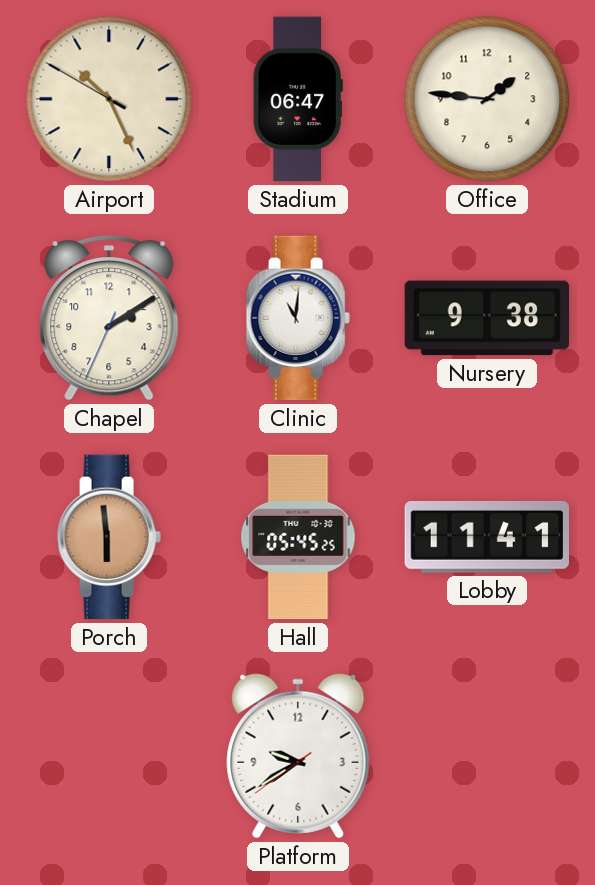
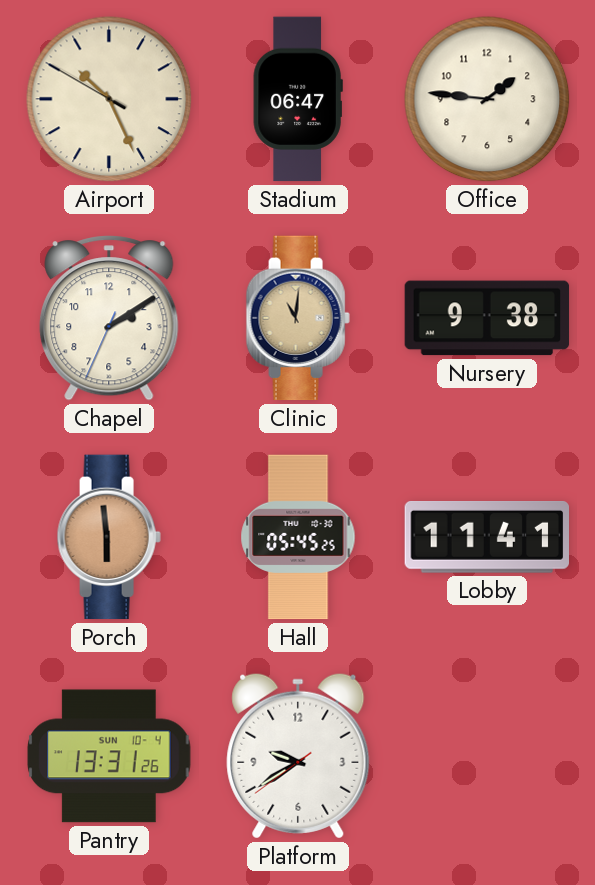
Clinic dial: white -> champagne (298, 318)
Pantry: none -> 13:31 (109, 756)
